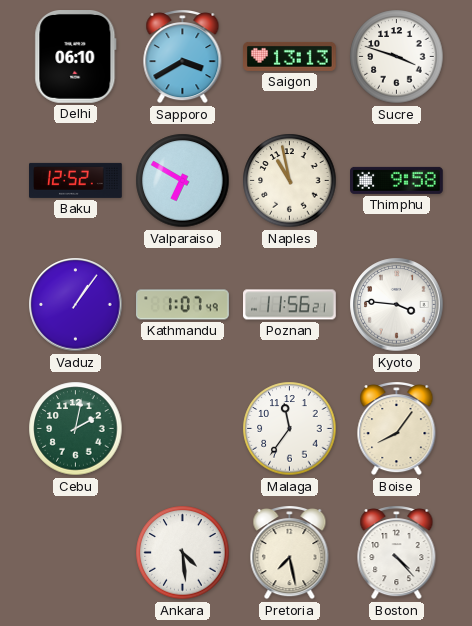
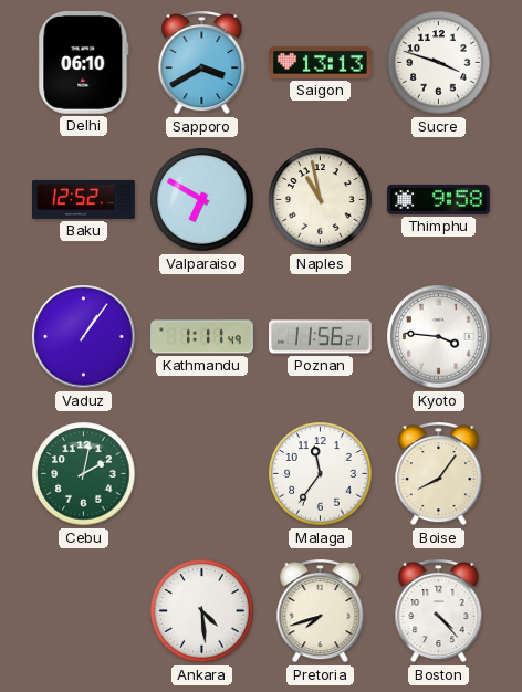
Kathmandu: 1:07 -> 1:11 (202, 337)
Pretoria: 7:28 -> 7:42 (321, 611)
